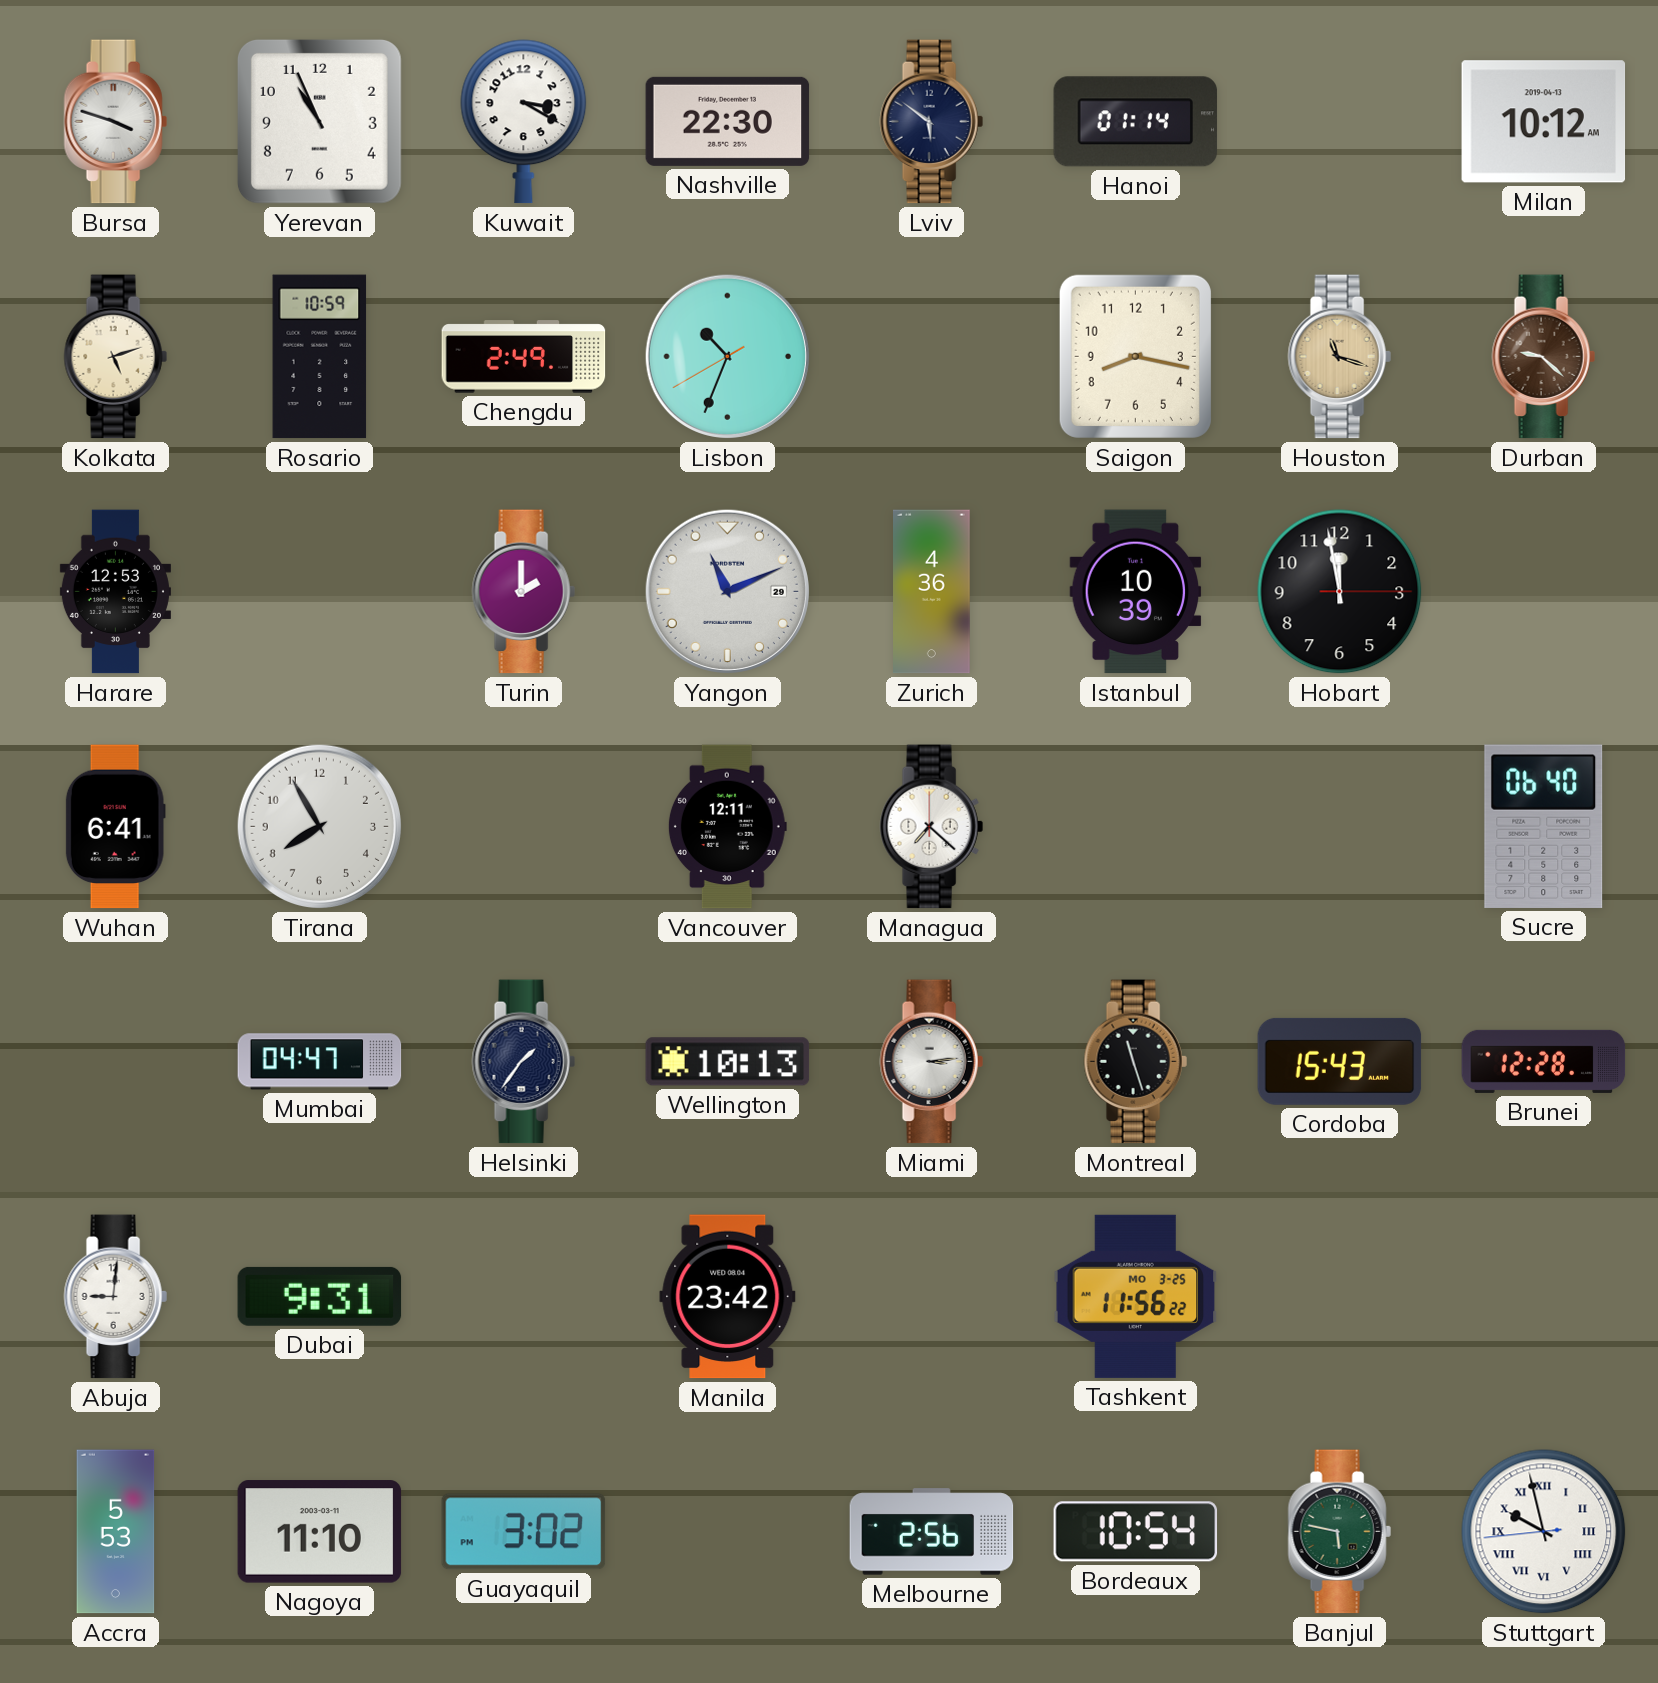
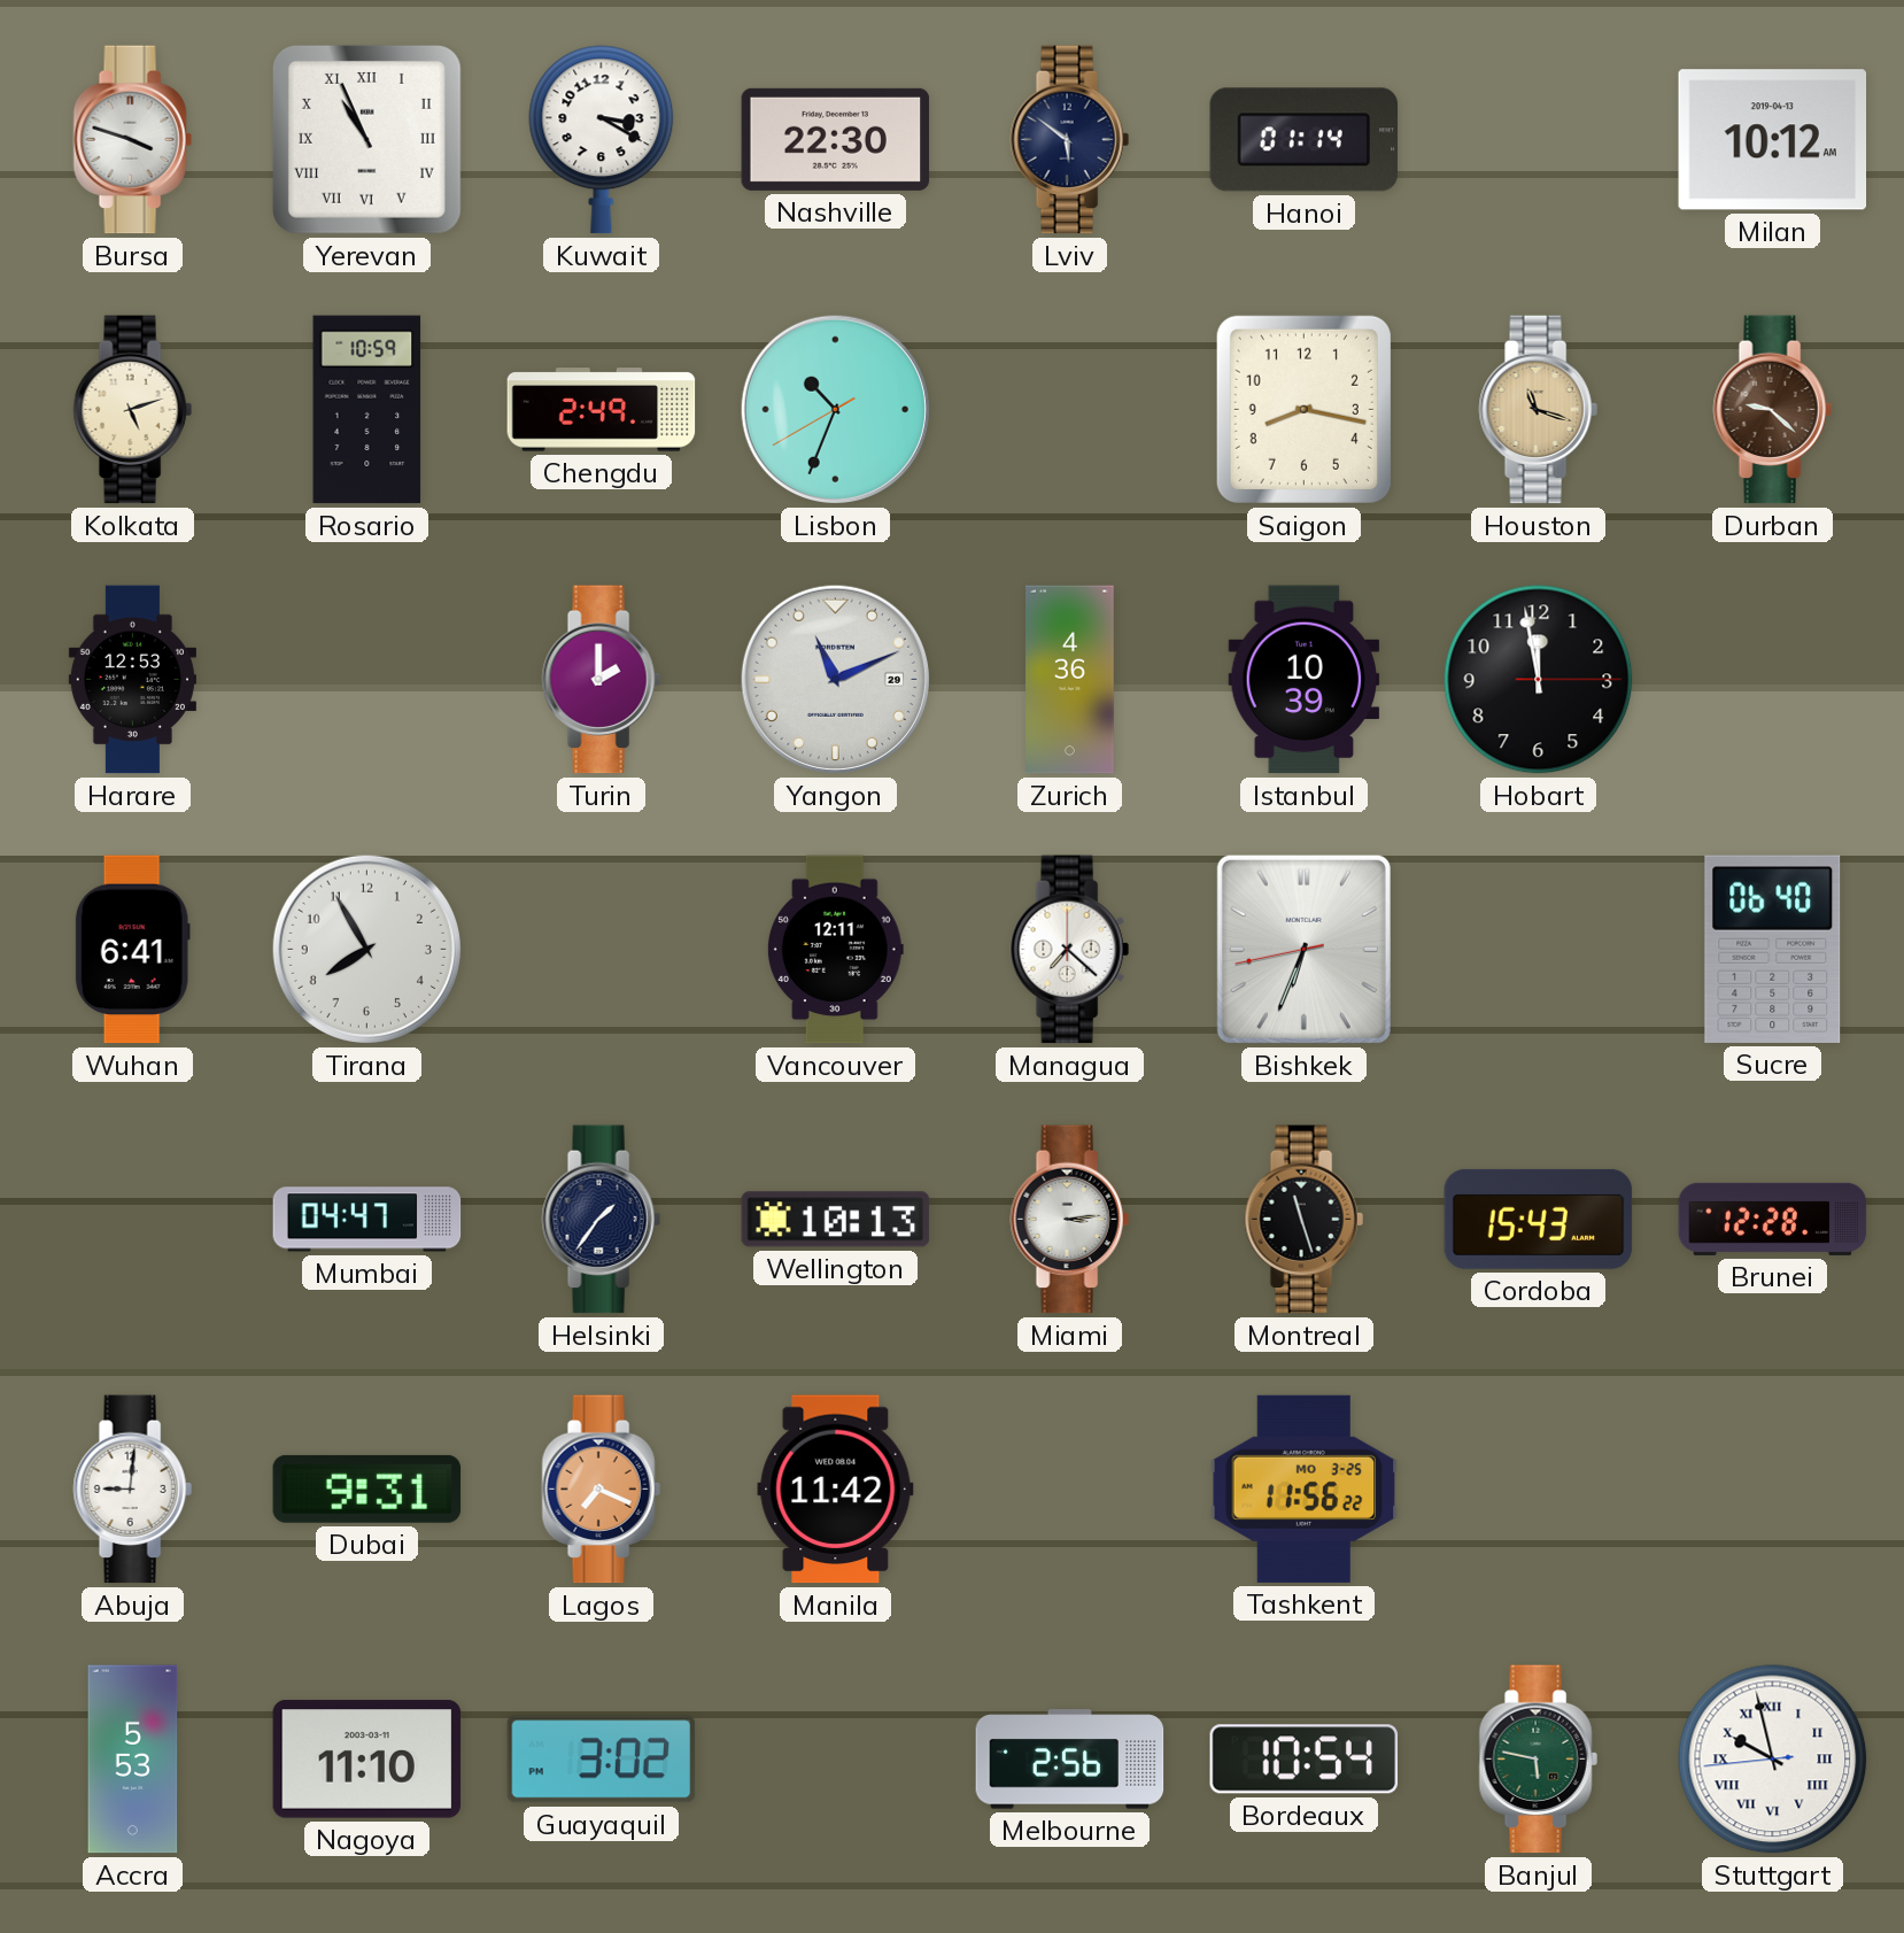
Yerevan numerals: Arabic -> Roman (366, 139)
Bishkek: none -> 6:33 (1303, 949)
Lagos: none -> 7:19 (601, 1490)
Manila: 23:42 -> 11:42 (836, 1490)
